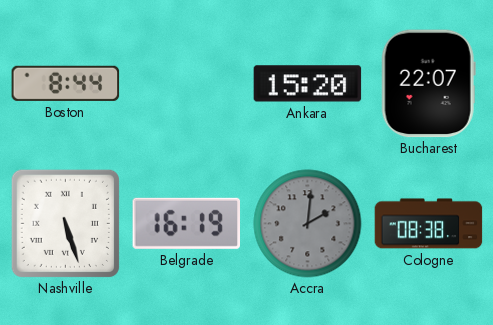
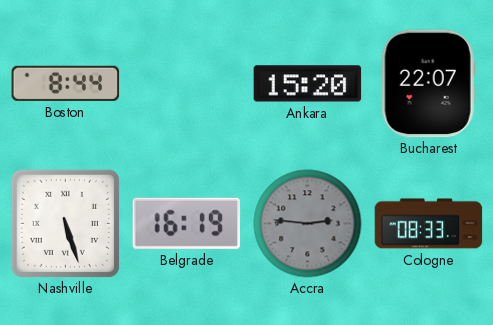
Accra: 2:01 -> 2:46 (308, 224)
Cologne: 08:38 -> 08:33 (429, 224)
